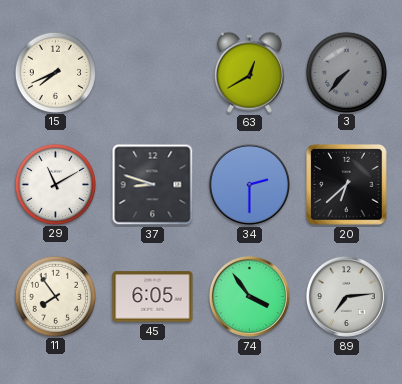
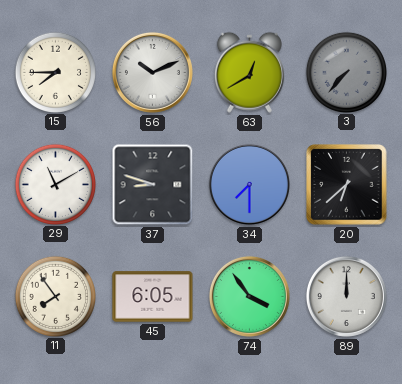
15: 7:41 -> 7:45 (55, 72)
56: none -> 10:11 (152, 72)
34: 2:30 -> 7:30 (249, 184)
89: 7:14 -> 12:00 (346, 296)
